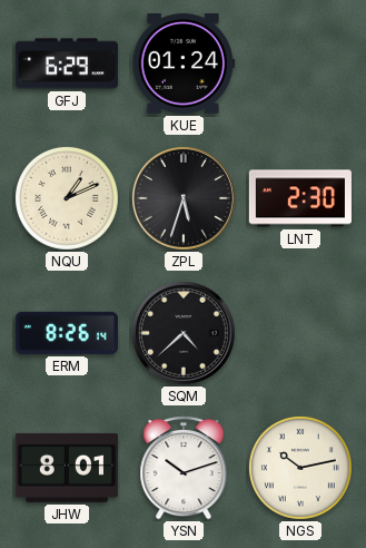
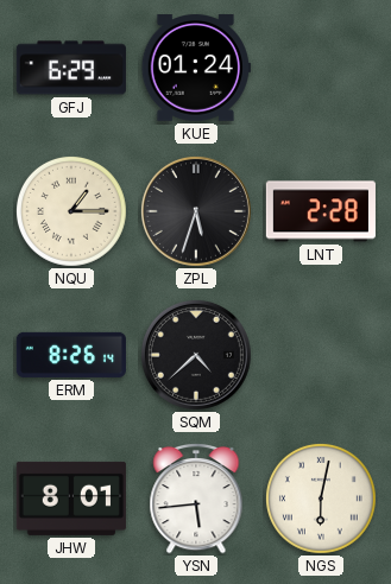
NQU: 1:11 -> 1:15 (71, 211)
LNT: 2:30 -> 2:28 (321, 211)
YSN: 10:12 -> 5:44 (196, 499)
NGS: 10:13 -> 6:02 (321, 499)
